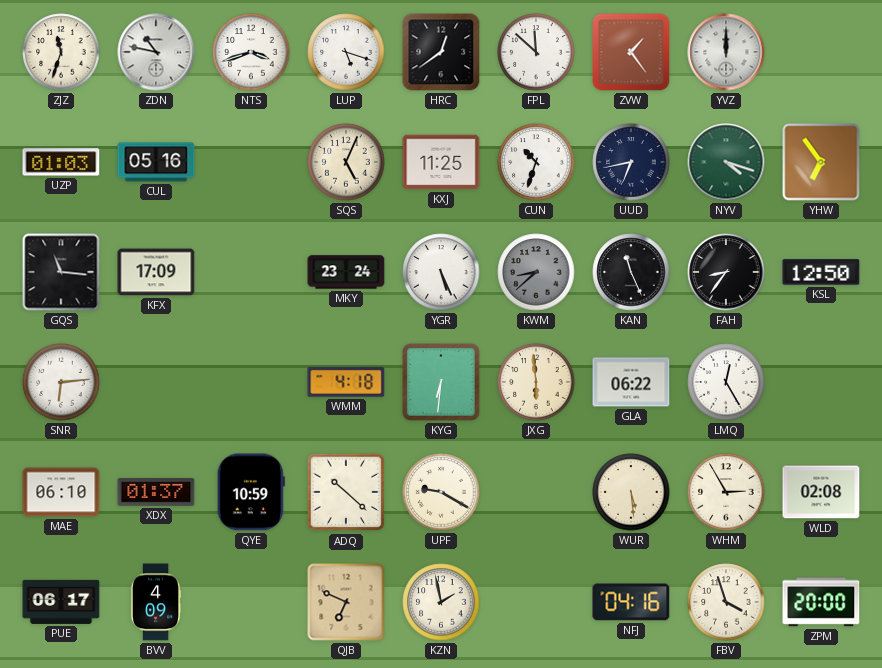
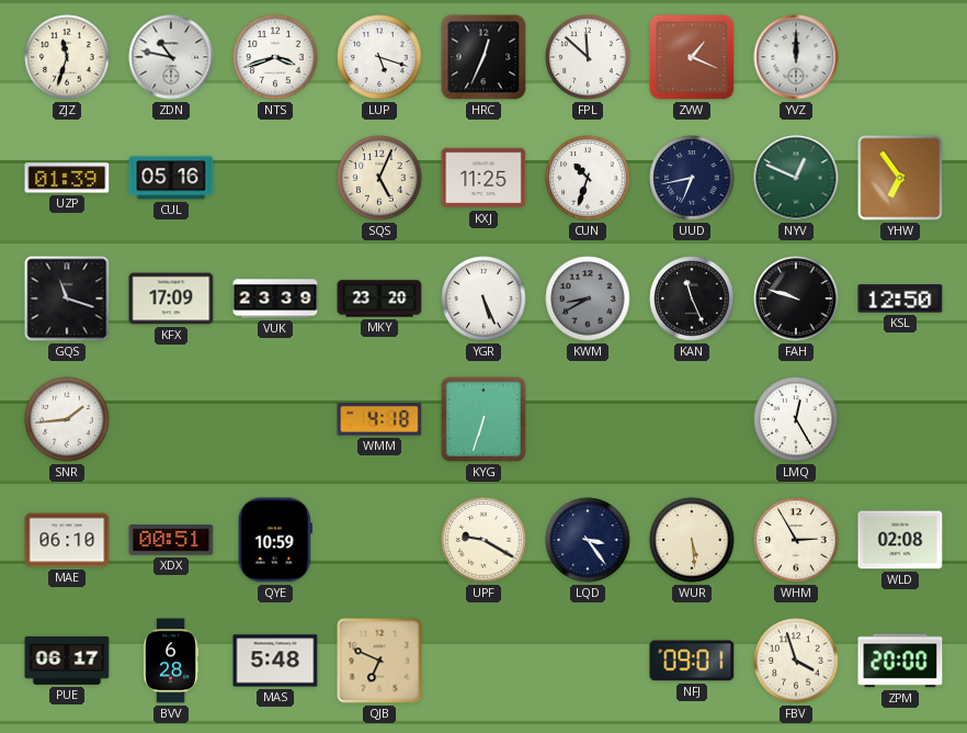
HRC: 12:39 -> 12:34 (484, 57)
ZVW: 1:24 -> 1:19 (692, 57)
UZP: 01:03 -> 01:39 (67, 178)
NYV: 4:18 -> 12:49 (796, 178)
GQS: 11:16 -> 11:18 (67, 298)
VUK: none -> 23:39 (275, 298)
MKY: 23:24 -> 23:20 (379, 298)
KWM: 8:38 -> 8:40 (588, 298)
FAH: 8:36 -> 9:48 (796, 298)
SNR: 6:14 -> 1:44 (67, 419)
KYG: 6:31 -> 6:33 (484, 419)
JXG: 5:59 -> none (536, 382)
GLA: 06:22 -> none (631, 382)
XDX: 01:37 -> 00:51 (171, 541)
ADQ: 10:22 -> none (346, 492)
LQD: none -> 3:24 (588, 540)
BVV: 4:09 -> 6:28 (171, 661)
MAS: none -> 5:48 (275, 661)
KZN: 1:58 -> none (441, 602)
NFJ: 04:16 -> 09:01 (692, 661)
